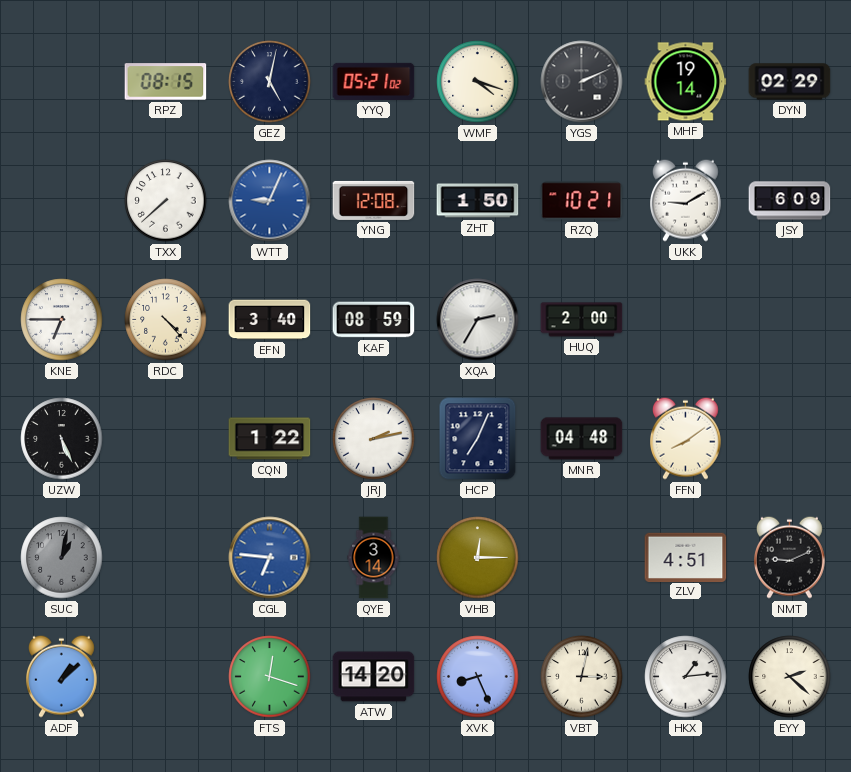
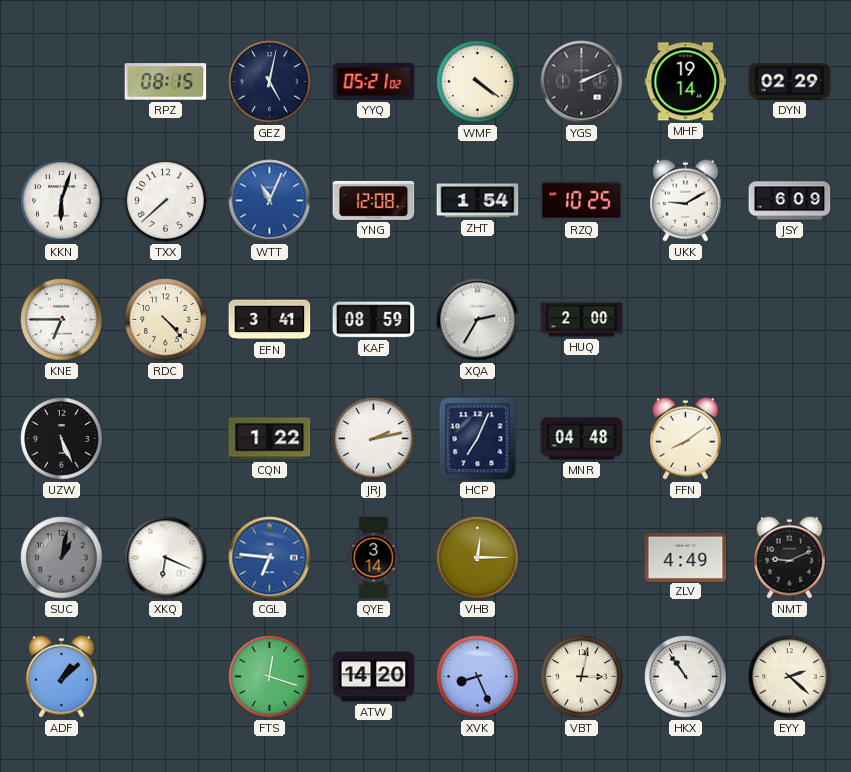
WMF: 4:18 -> 4:21 (478, 82)
KKN: none -> 6:03 (62, 201)
WTT: 9:04 -> 11:04 (270, 201)
ZHT: 1:50 -> 1:54 (478, 201)
RZQ: 10:21 -> 10:25 (582, 201)
EFN: 3:40 -> 3:41 (270, 320)
XKQ: none -> 6:19 (166, 558)
ZLV: 4:51 -> 4:49 (686, 557)
HKX: 1:14 -> 10:54 (686, 677)
